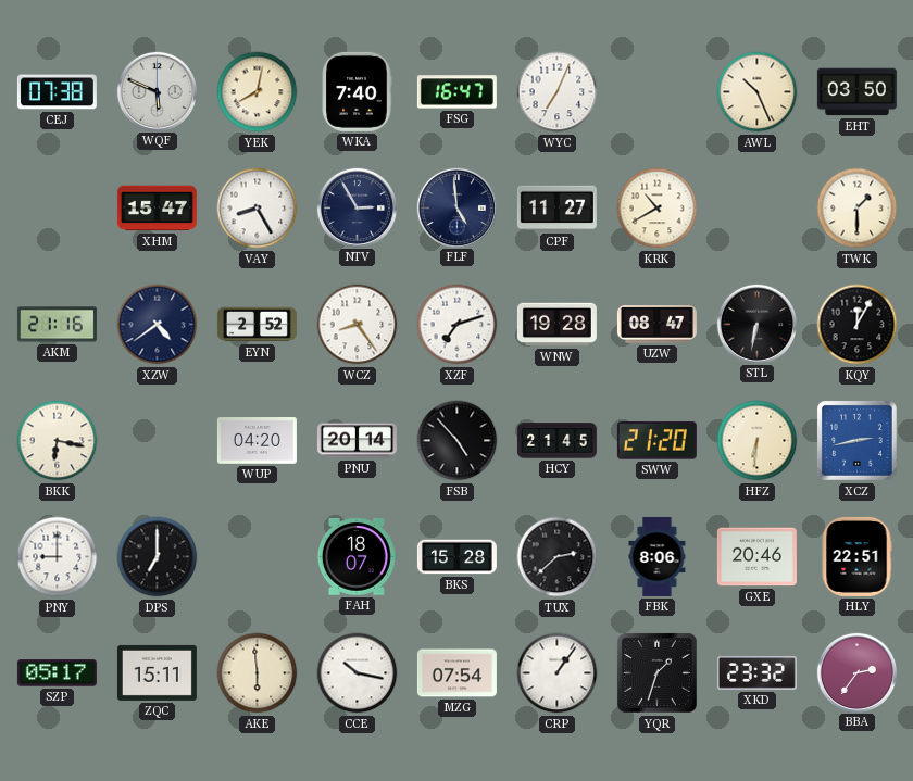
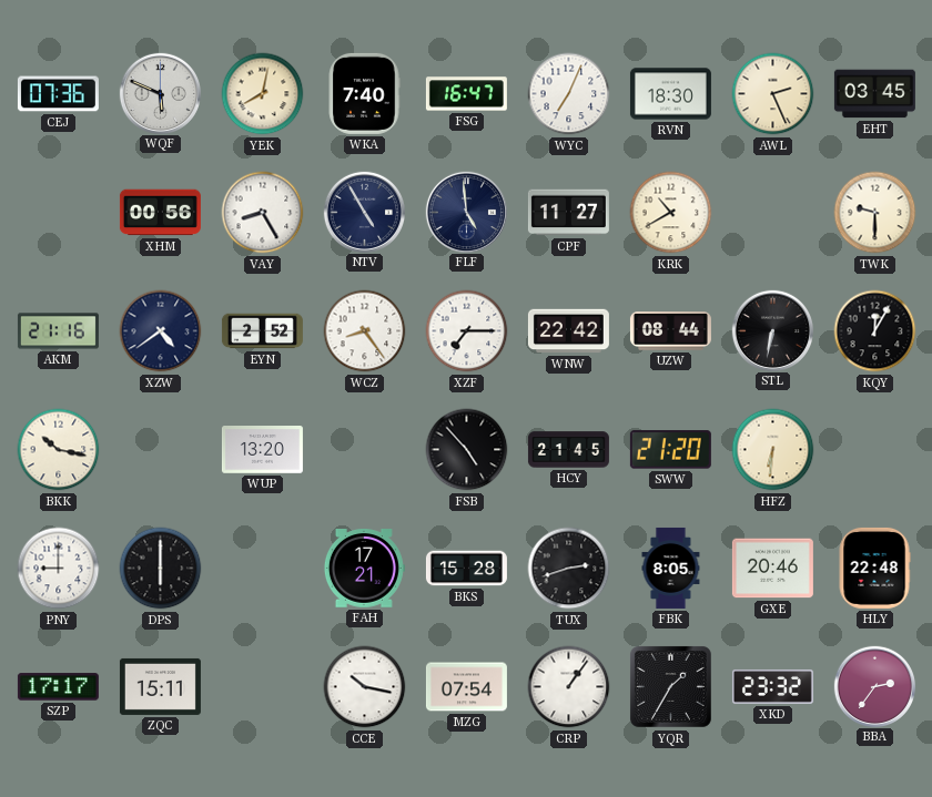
CEJ: 07:38 -> 07:36 (58, 94)
RVN: none -> 18:30 (670, 94)
AWL: 10:26 -> 2:26 (773, 94)
EHT: 03:50 -> 03:45 (874, 94)
XHM: 15:47 -> 00:56 (160, 213)
NTV: 2:55 -> 4:55 (364, 212)
TWK: 1:30 -> 9:30 (875, 213)
XZF: 7:12 -> 7:15 (467, 331)
WNW: 19:28 -> 22:42 (568, 331)
UZW: 08:47 -> 08:44 (670, 331)
BKK: 6:17 -> 10:17 (59, 450)
WUP: 04:20 -> 13:20 (262, 450)
PNU: 20:14 -> none (357, 441)
XCZ: 2:43 -> none (856, 440)
DPS: 7:00 -> 6:00 (161, 569)
FAH: 18:07 -> 17:21 (364, 569)
TUX: 2:38 -> 2:42 (569, 569)
FBK: 8:06 -> 8:05 (671, 568)
HLY: 22:51 -> 22:48 (874, 568)
SZP: 05:17 -> 17:17 (58, 687)
AKE: 5:59 -> none (258, 673)
YQR: 1:33 -> 1:35 (670, 686)
